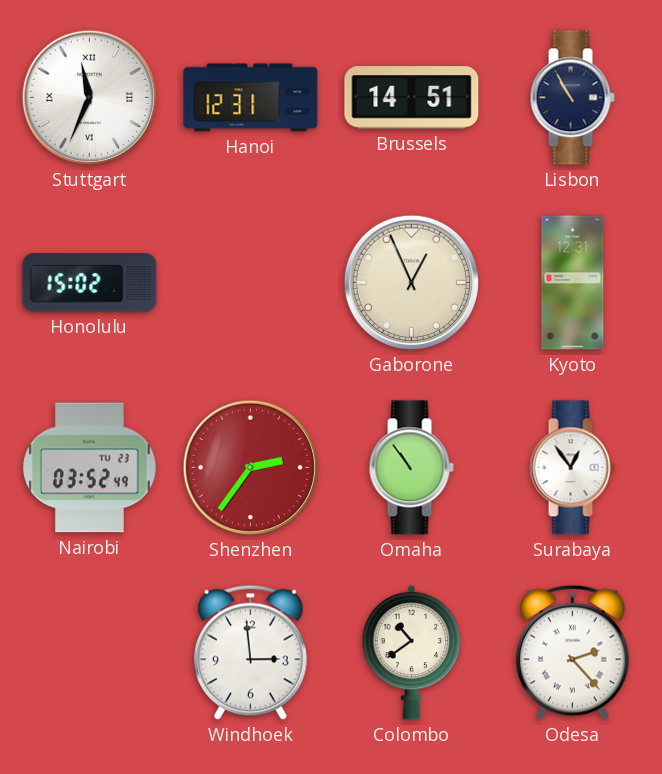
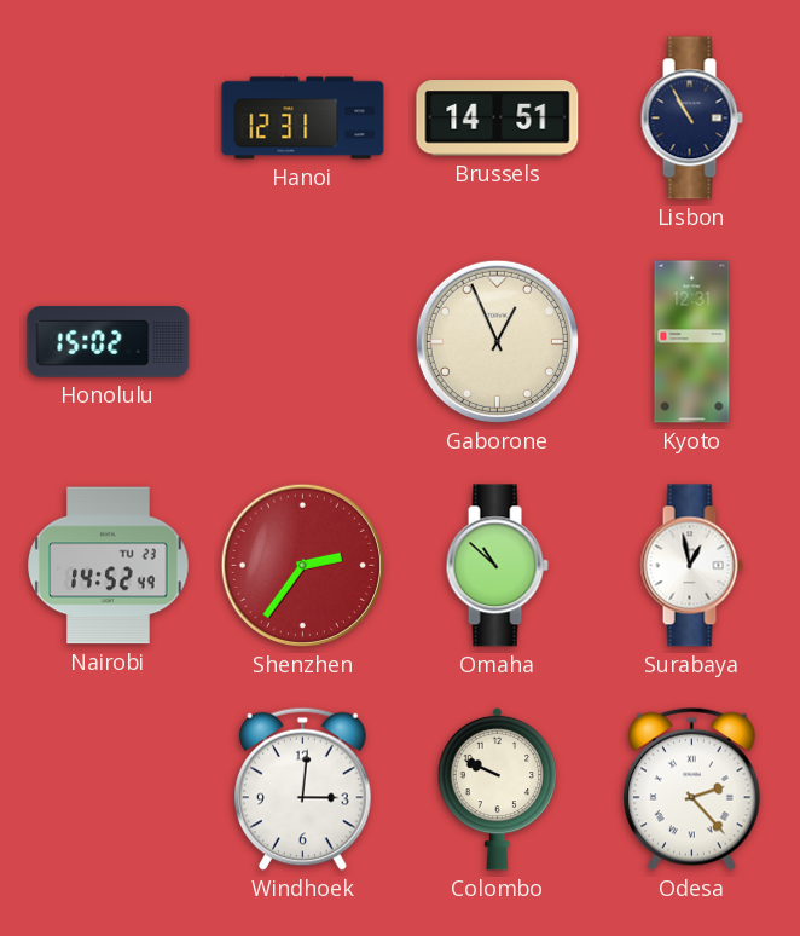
Stuttgart: 11:34 -> none (89, 97)
Nairobi: 03:52 -> 14:52 (109, 566)
Omaha: 10:54 -> 10:52 (497, 566)
Surabaya: 12:54 -> 12:58 (691, 566)
Windhoek: 2:59 -> 3:01 (303, 788)
Colombo: 10:39 -> 9:49 (498, 788)
